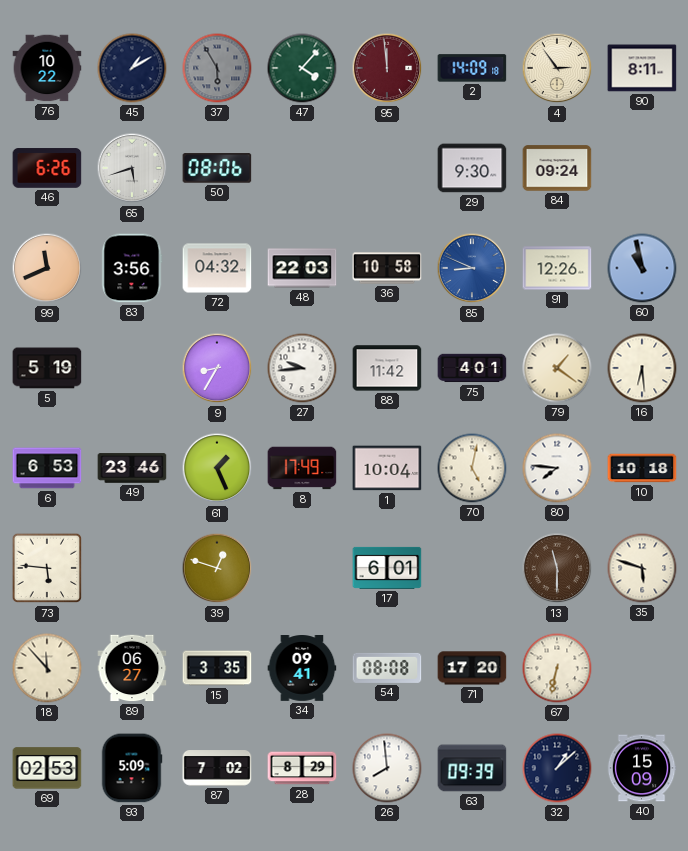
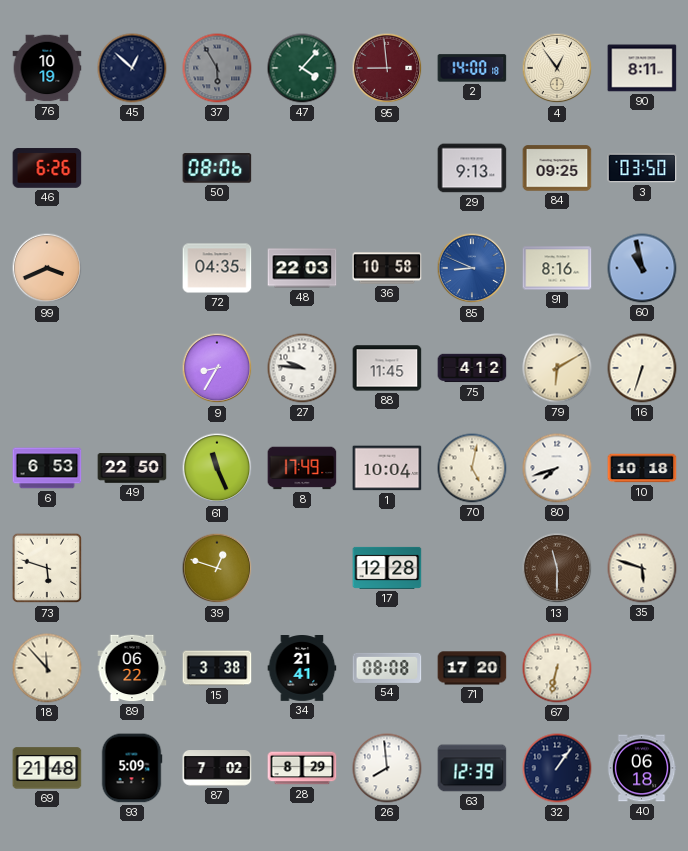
76: 10:22 -> 10:19 (47, 68)
45: 1:10 -> 12:52 (132, 68)
95: 11:59 -> 8:59 (387, 68)
2: 14:09 -> 14:00 (472, 68)
4: 2:54 -> 12:54 (557, 68)
65: 5:42 -> none (132, 168)
29: 9:30 -> 9:13 (472, 168)
84: 09:24 -> 09:25 (557, 168)
3: none -> 03:50 (642, 168)
99: 11:41 -> 3:41 (47, 268)
83: 3:56 -> none (132, 268)
72: 04:32 -> 04:35 (217, 268)
91: 12:26 -> 8:16 (557, 268)
5: 5:19 -> none (47, 368)
27: 9:44 -> 9:46 (302, 368)
88: 11:42 -> 11:45 (387, 368)
75: 4:01 -> 4:12 (472, 368)
79: 1:21 -> 6:10 (557, 368)
16: 6:29 -> 6:33 (642, 368)
49: 23:46 -> 22:50 (132, 468)
61: 1:26 -> 11:26 (217, 468)
80: 7:46 -> 7:42 (557, 468)
73: 5:46 -> 5:48 (47, 568)
17: 6:01 -> 12:28 (387, 568)
89: 06:27 -> 06:22 (132, 668)
15: 3:35 -> 3:38 (217, 668)
34: 09:41 -> 21:41 (302, 669)
69: 02:53 -> 21:48 (47, 768)
63: 09:39 -> 12:39 (472, 768)
32: 1:08 -> 1:06 (557, 768)
40: 15:09 -> 06:18 (642, 768)
